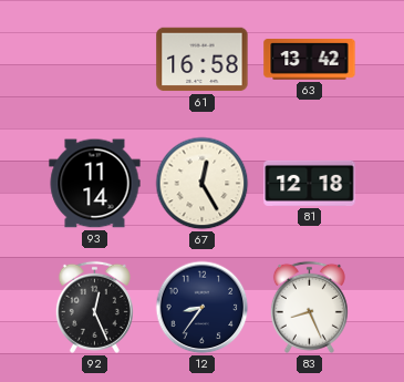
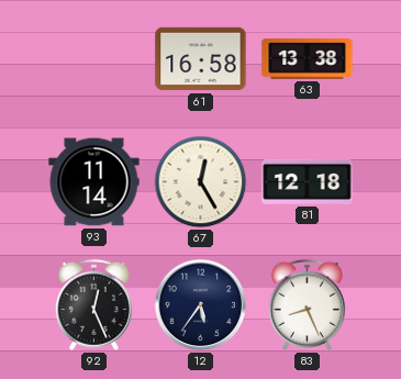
63: 13:42 -> 13:38 (308, 59)
12: 8:36 -> 5:36 (201, 305)
